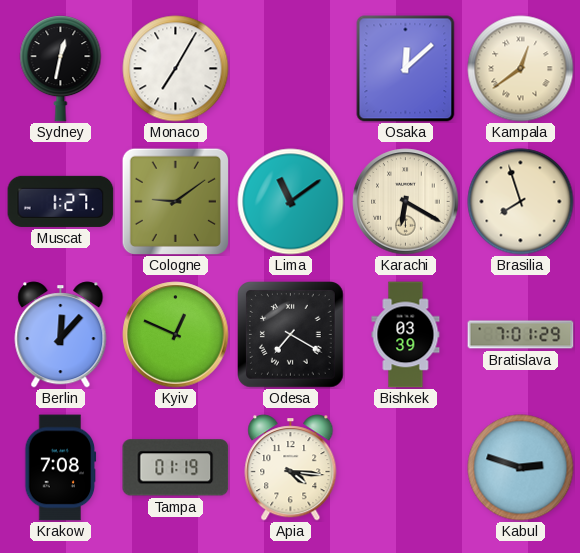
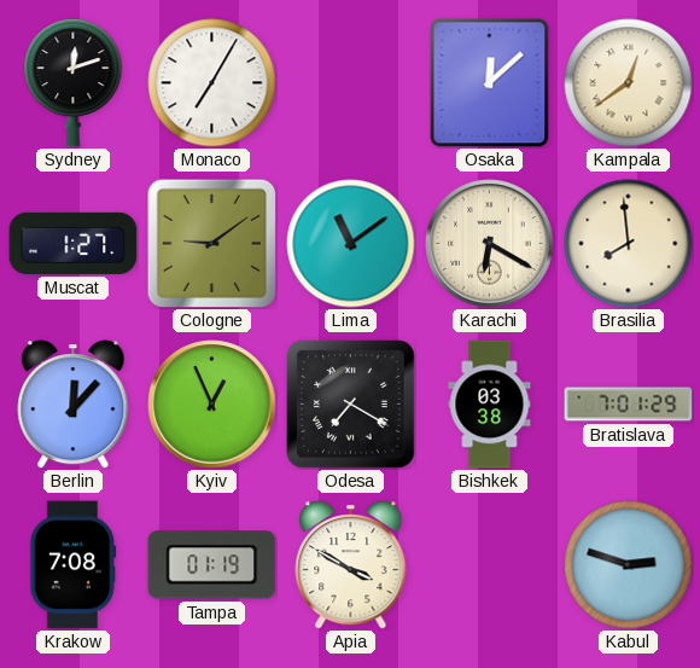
Sydney: 12:32 -> 12:12 (74, 83)
Brasilia: 7:57 -> 7:59 (629, 244)
Kyiv: 12:49 -> 12:56 (212, 405)
Bishkek: 03:39 -> 03:38 (490, 405)
Apia: 4:16 -> 3:50 (351, 565)
